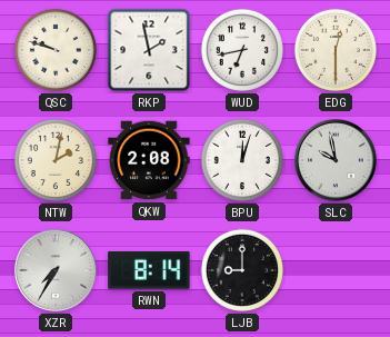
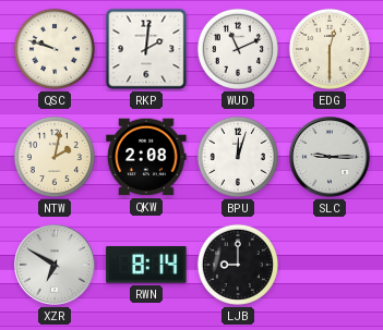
RKP: 1:58 -> 2:01 (146, 49)
WUD: 6:43 -> 11:11 (238, 49)
SLC: 9:58 -> 9:15 (330, 157)
XZR: 7:35 -> 6:50 (55, 265)
